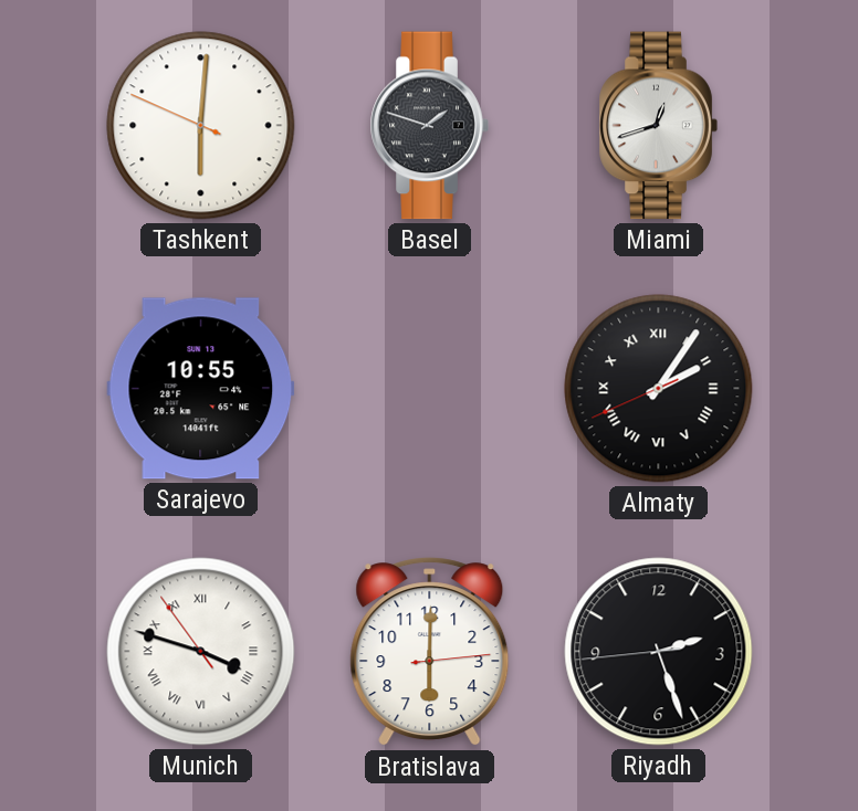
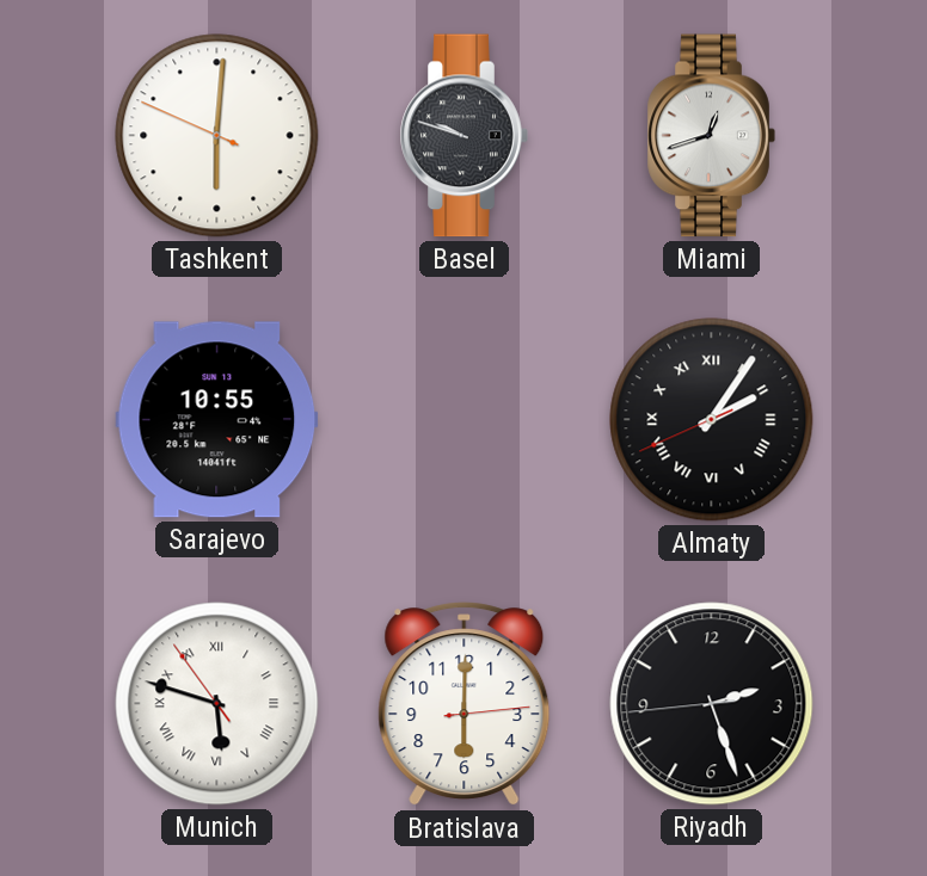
Basel: 1:48 -> 9:48 (463, 136)
Munich: 3:47 -> 5:47 (217, 704)
